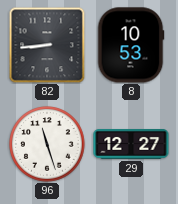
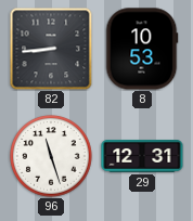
29: 12:27 -> 12:31 (142, 157)
